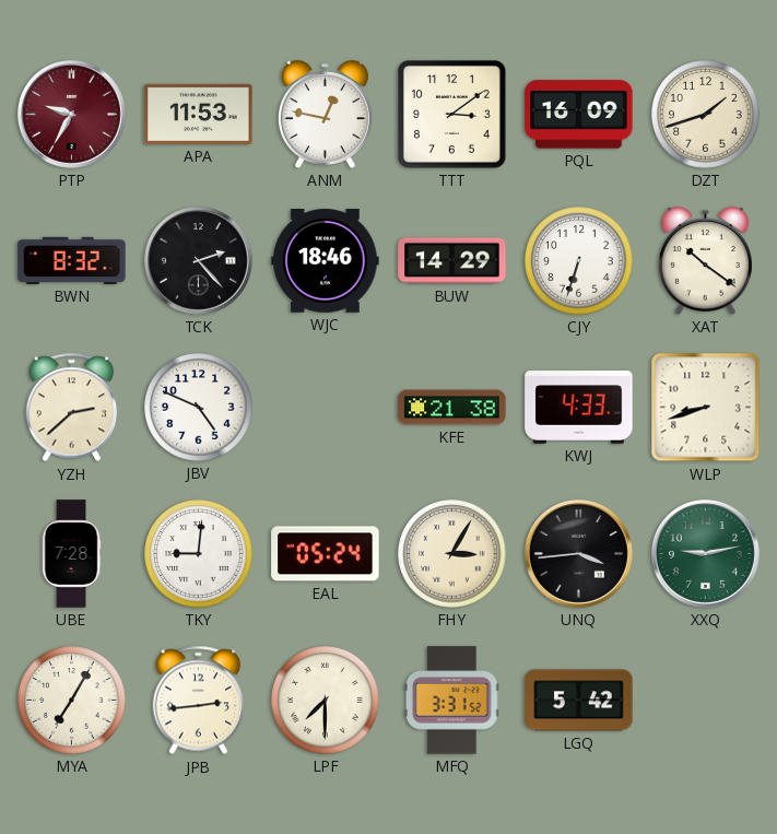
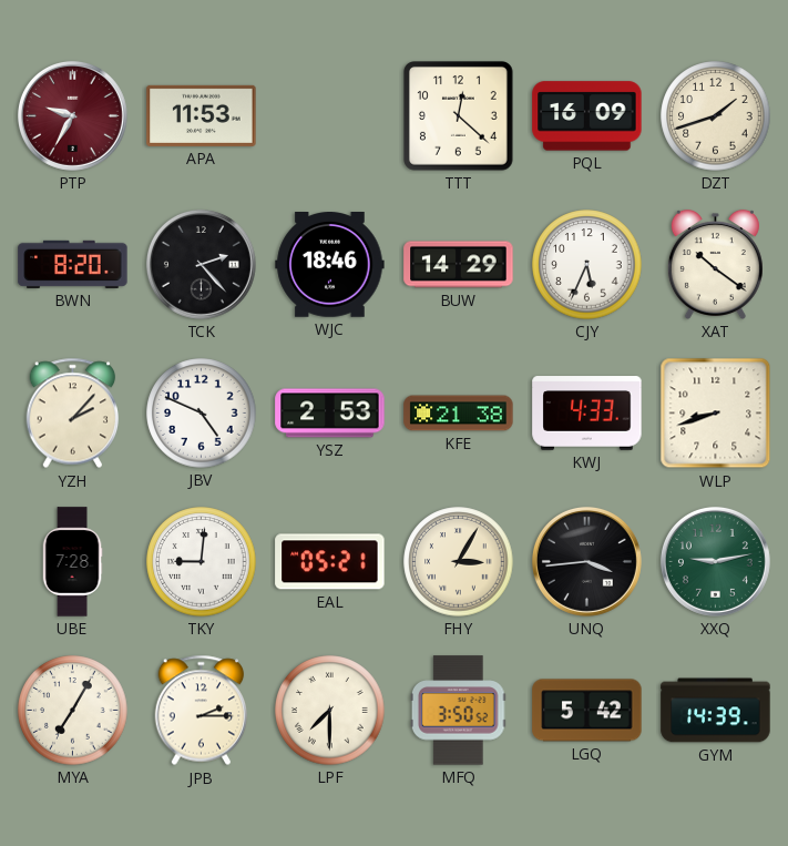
ANM: 12:47 -> none (325, 114)
TTT: 3:09 -> 12:22 (459, 116)
BWN: 8:32 -> 8:20 (73, 264)
CJY: 6:33 -> 5:34 (587, 265)
YZH: 2:38 -> 2:07 (73, 414)
YSZ: none -> 2:53 (330, 414)
EAL: 05:24 -> 05:21 (330, 562)
JPB: 2:44 -> 2:15 (202, 711)
MFQ: 3:31 -> 3:50 (458, 711)
GYM: none -> 14:39 (716, 711)
